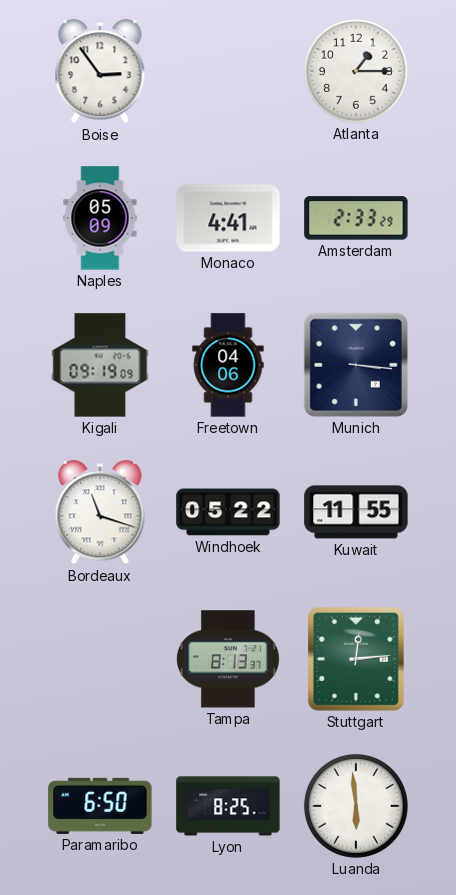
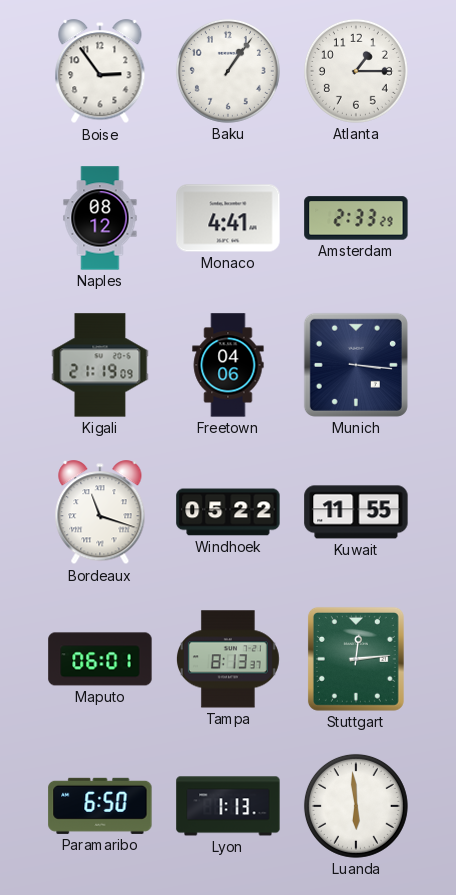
Baku: none -> 1:06 (228, 71)
Naples: 05:09 -> 08:12 (100, 218)
Kigali: 09:19 -> 21:19 (100, 365)
Maputo: none -> 06:01 (100, 659)
Lyon: 8:25 -> 1:13 (228, 806)
